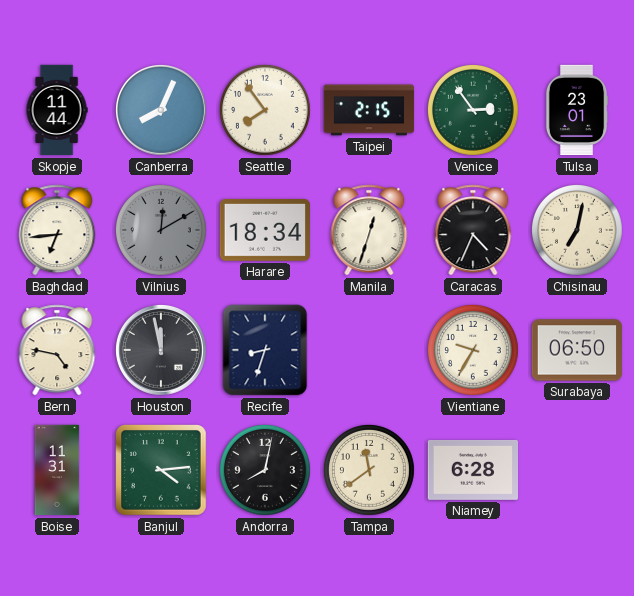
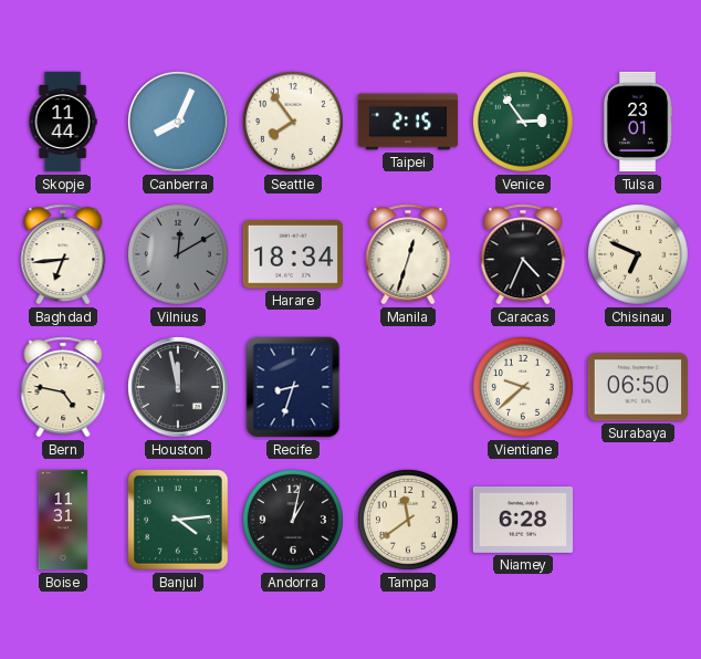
Chisinau: 7:02 -> 6:49 (639, 255)
Vientiane: 9:35 -> 9:38 (524, 388)
Andorra: 8:02 -> 1:02 (294, 521)
